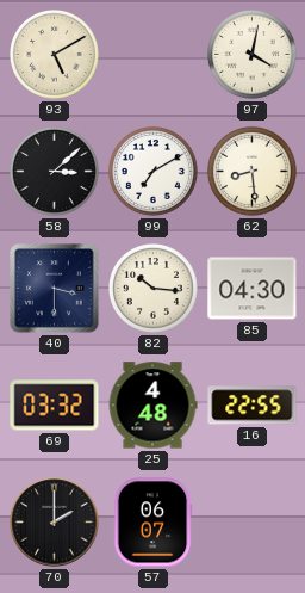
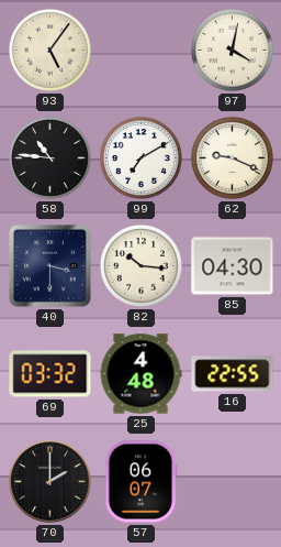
93: 5:10 -> 5:06 (50, 51)
58: 3:08 -> 10:46 (50, 158)
62: 8:29 -> 9:19 (233, 158)
